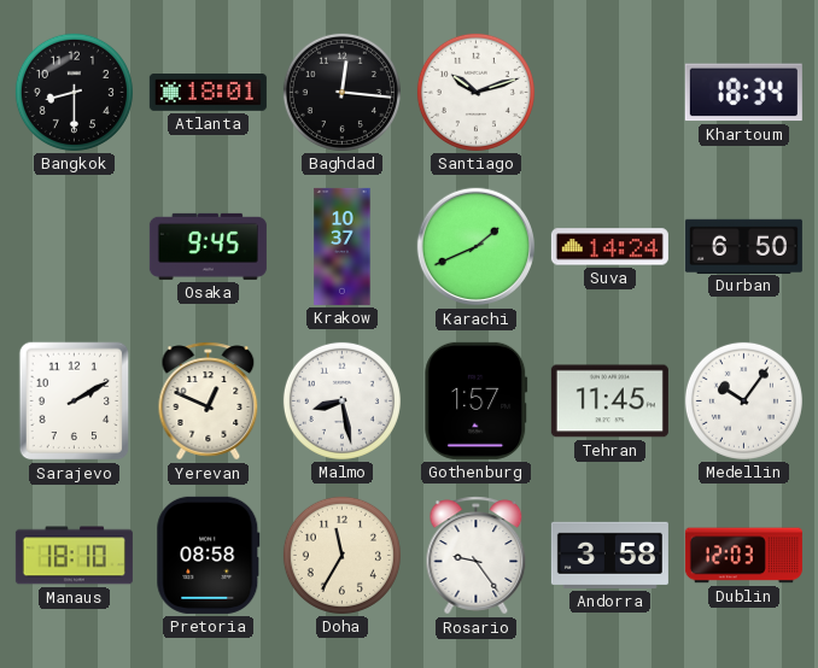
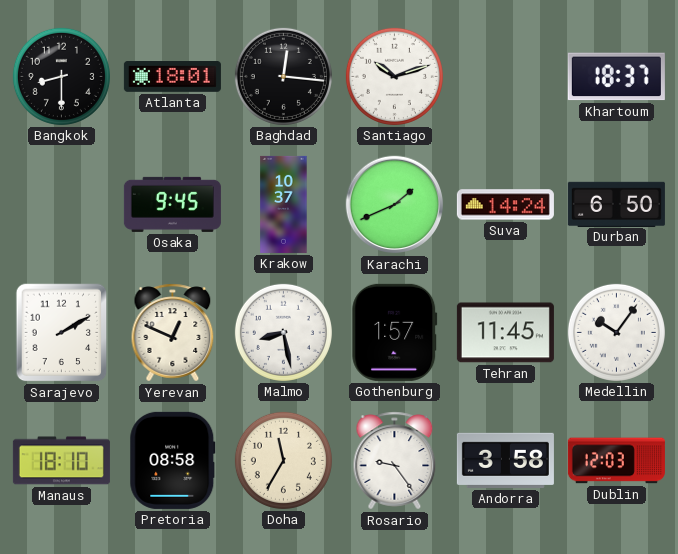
Khartoum: 18:34 -> 18:37 (616, 77)
